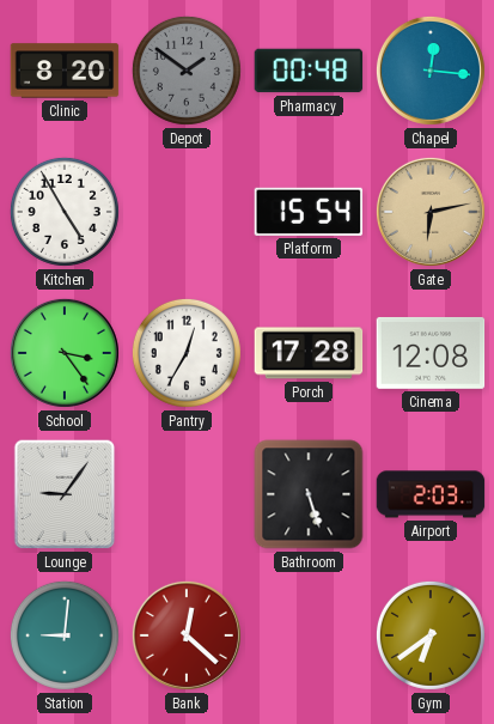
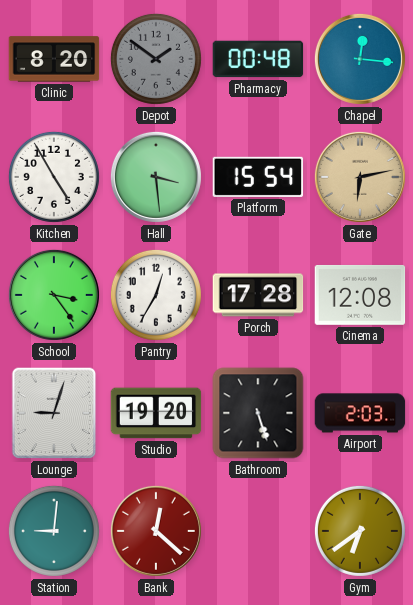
Hall: none -> 3:29 (156, 177)
Lounge: 9:06 -> 9:03 (54, 413)
Studio: none -> 19:20 (156, 413)
